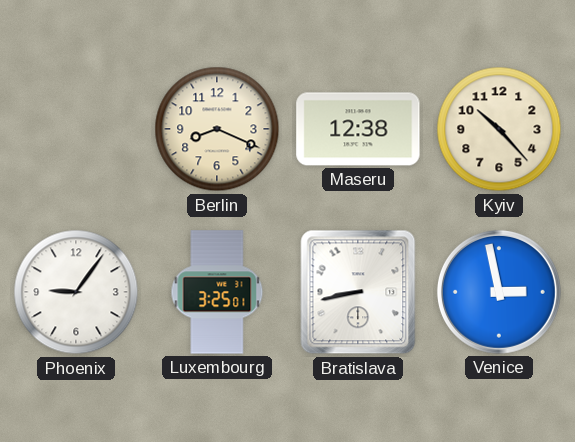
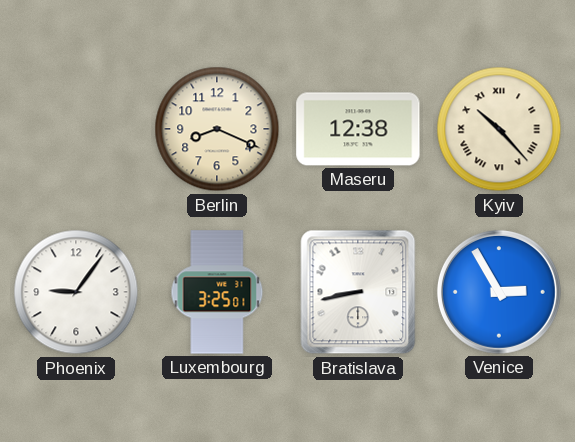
Kyiv numerals: Arabic -> Roman (499, 129)
Venice: 2:58 -> 2:55 (499, 292)
